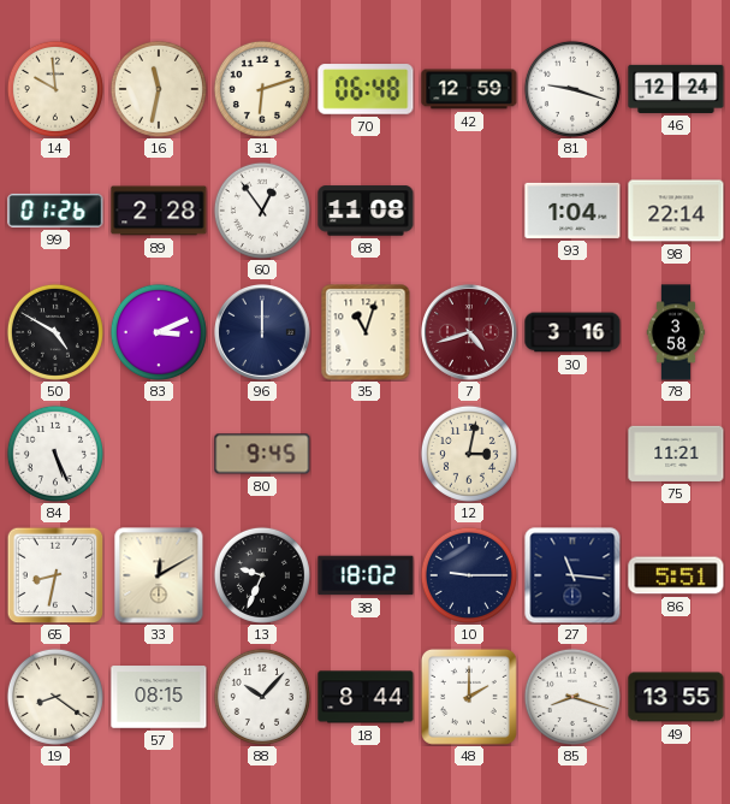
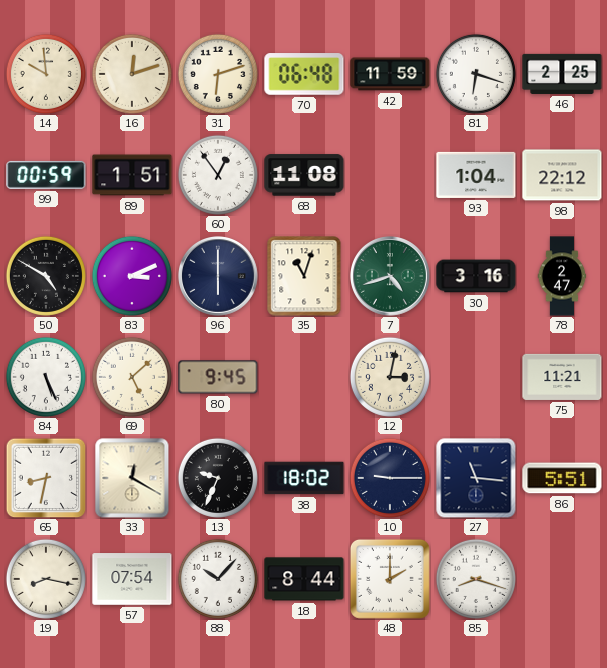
16: 11:32 -> 12:12 (132, 74)
42: 12:59 -> 11:59 (390, 74)
81: 9:18 -> 6:18 (476, 74)
46: 12:24 -> 2:25 (562, 74)
99: 01:26 -> 00:59 (46, 175)
89: 2:28 -> 1:51 (132, 175)
98: 22:14 -> 22:12 (562, 175)
96: 12:00 -> 6:00 (219, 277)
7 dial: burgundy -> green (391, 277)
78: 3:58 -> 2:47 (562, 276)
69: none -> 5:08 (132, 377)
33: 12:10 -> 12:20 (132, 478)
19: 8:21 -> 8:17 (46, 579)
57: 08:15 -> 07:54 (132, 579)
49: 13:55 -> none (676, 697)
